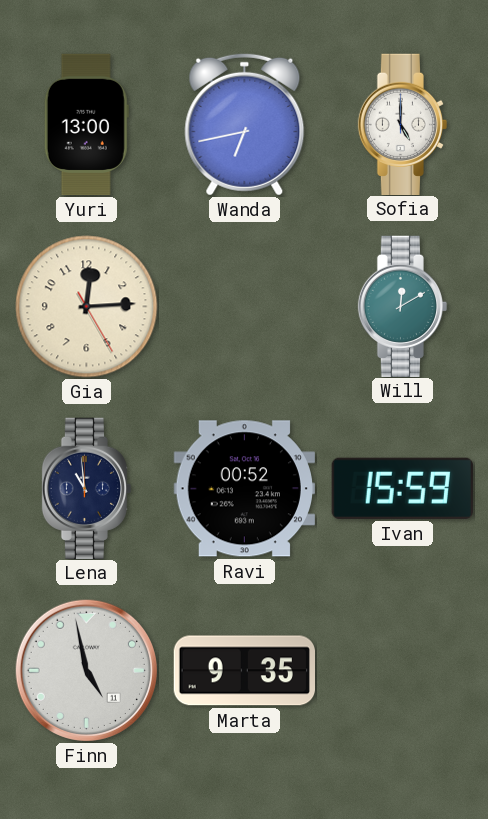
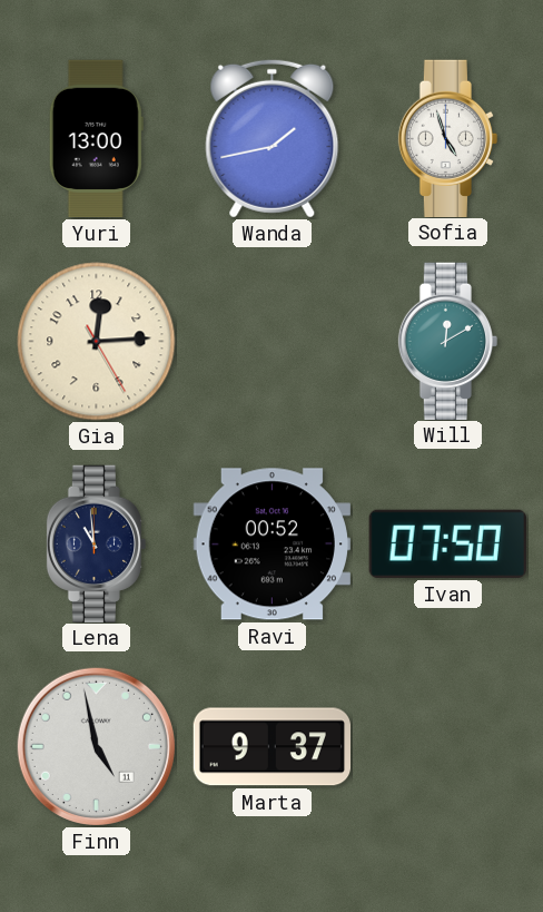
Wanda: 6:43 -> 1:43 (273, 138)
Sofia: 5:00 -> 4:57 (448, 138)
Ivan: 15:59 -> 07:50 (447, 543)
Marta: 9:35 -> 9:37 (271, 747)
